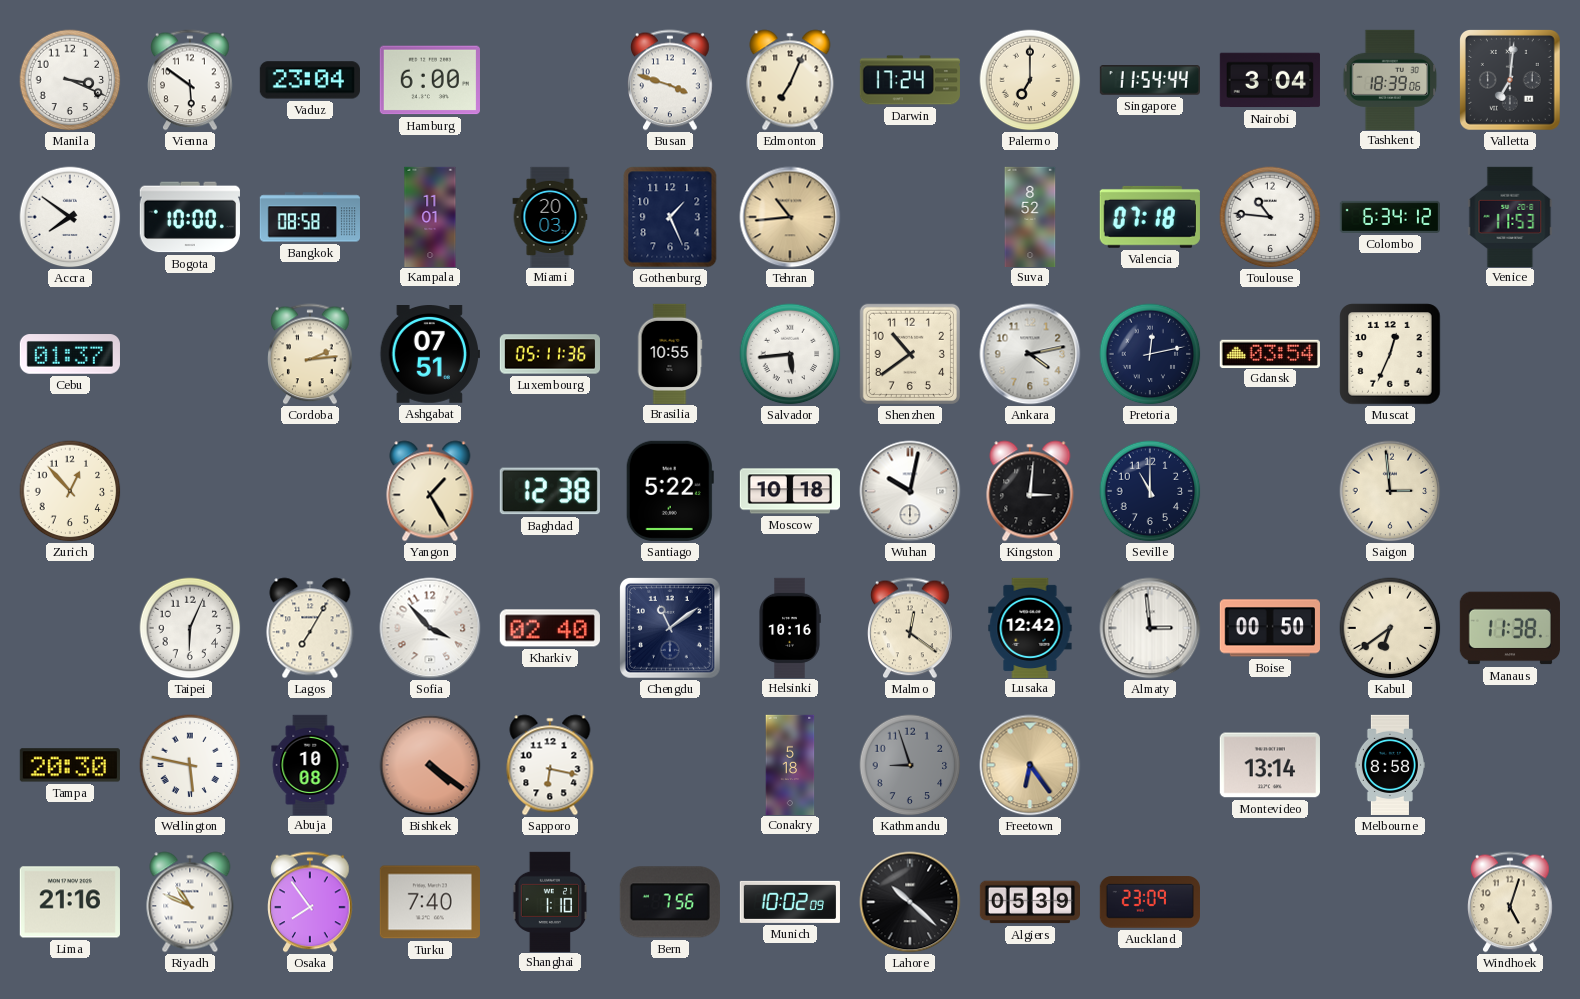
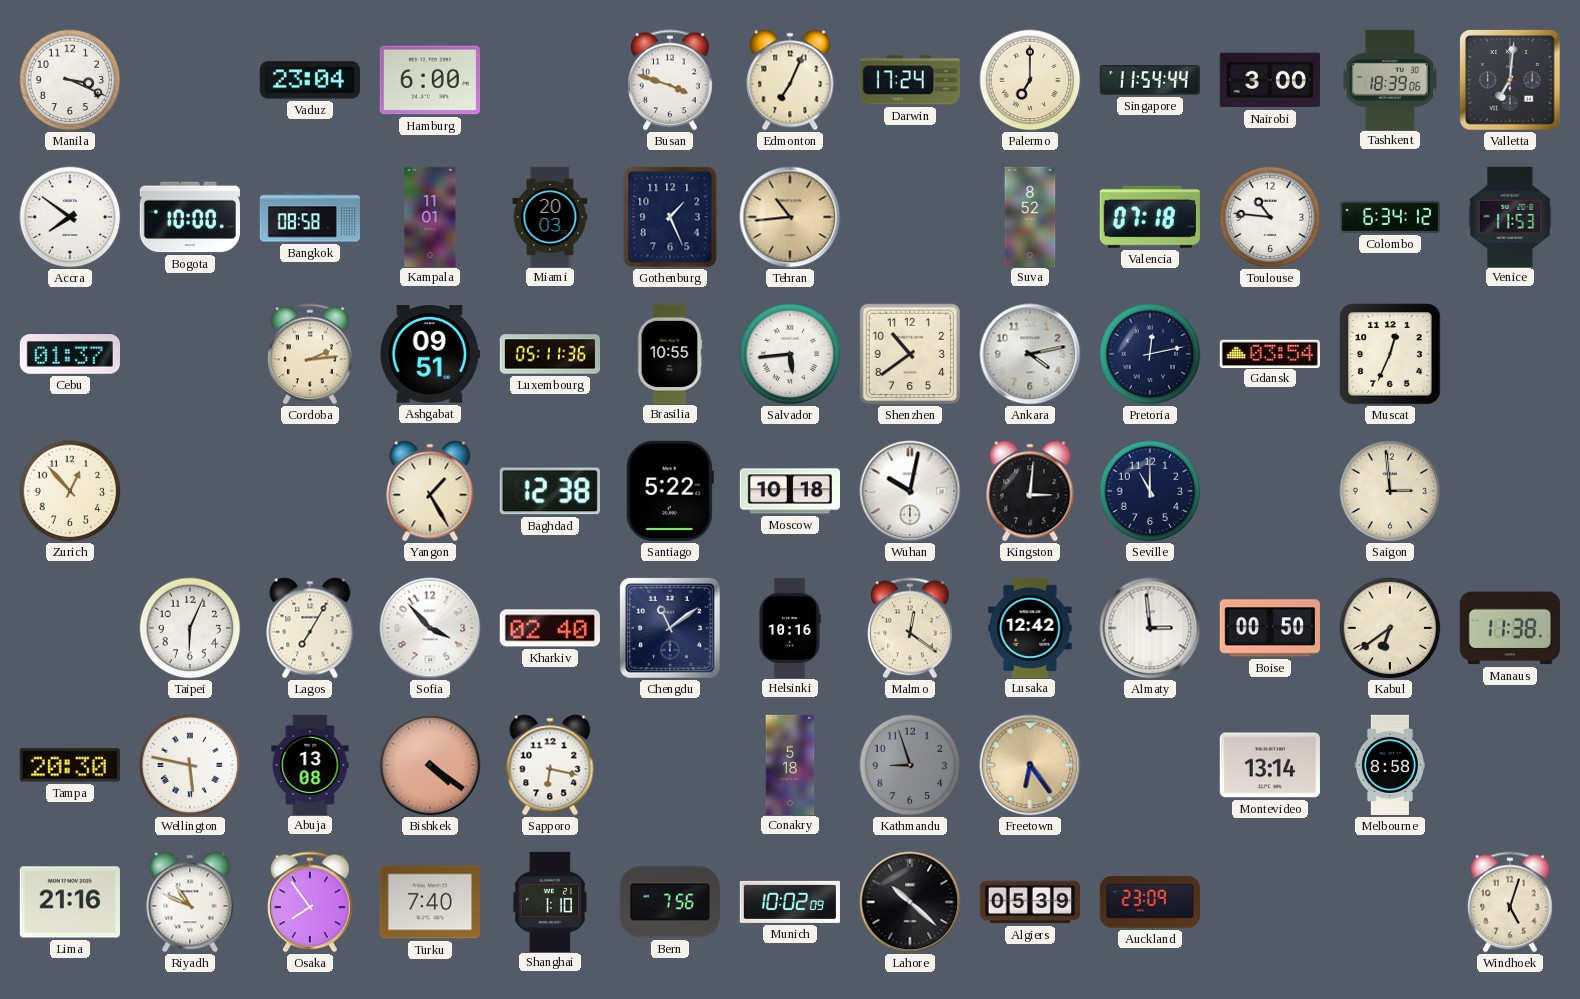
Vienna: 5:51 -> none (191, 80)
Nairobi: 3:04 -> 3:00 (1270, 80)
Ashgabat: 07:51 -> 09:51 (430, 355)
Abuja: 10:08 -> 13:08 (310, 764)
